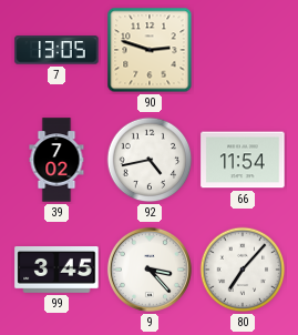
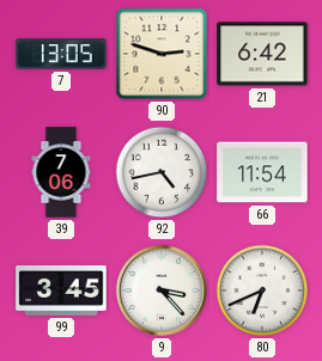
21: none -> 6:42 (262, 54)
39: 7:02 -> 7:06 (61, 172)
80: 7:07 -> 6:41 (262, 290)
